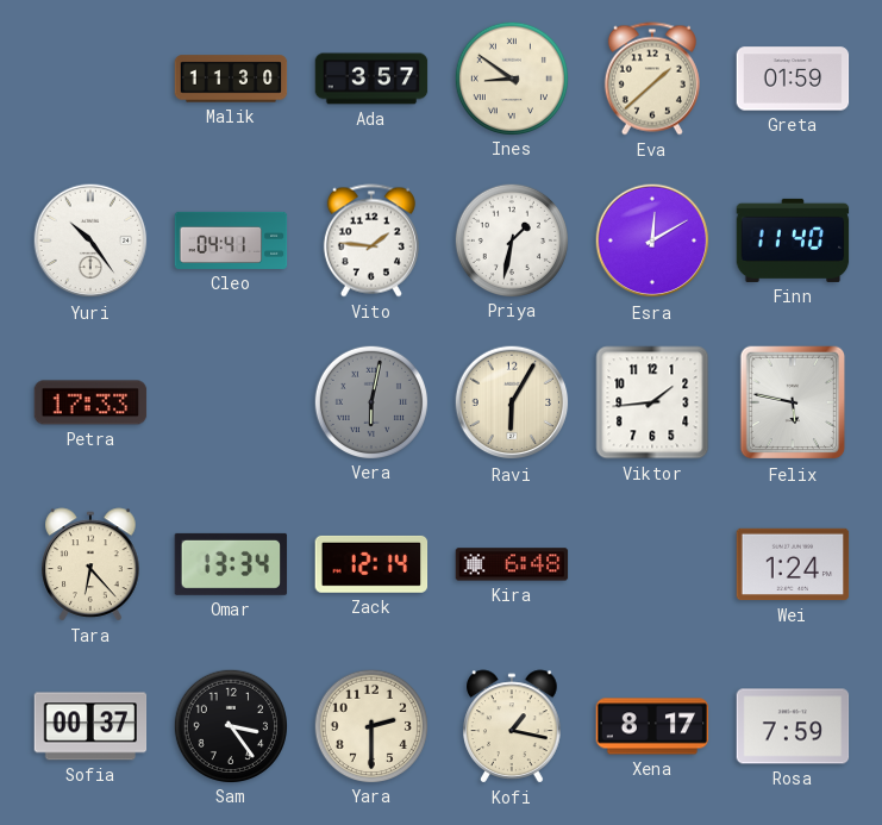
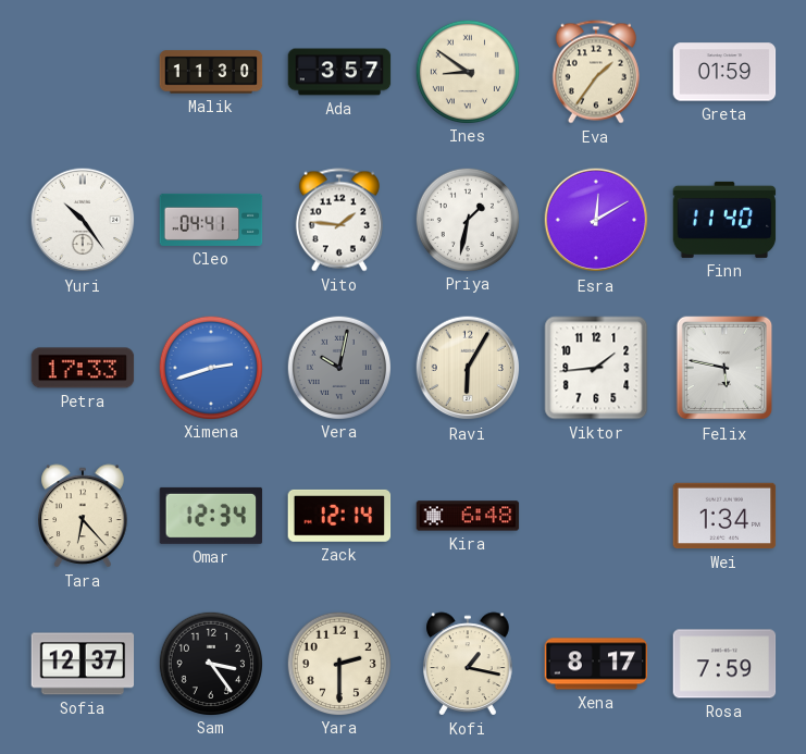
Eva: 1:38 -> 1:36 (596, 72)
Ximena: none -> 2:42 (210, 367)
Vera: 6:02 -> 10:02 (338, 367)
Omar: 13:34 -> 12:34 (211, 516)
Wei: 1:24 -> 1:34 (724, 516)
Sofia: 00:37 -> 12:37 (83, 664)
